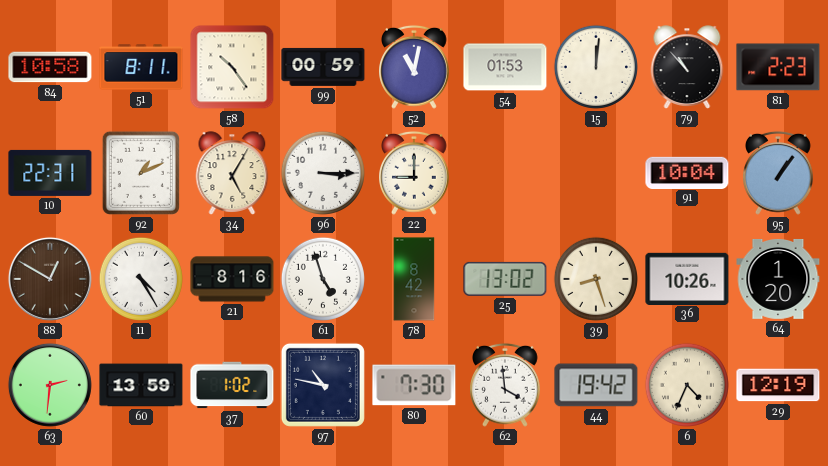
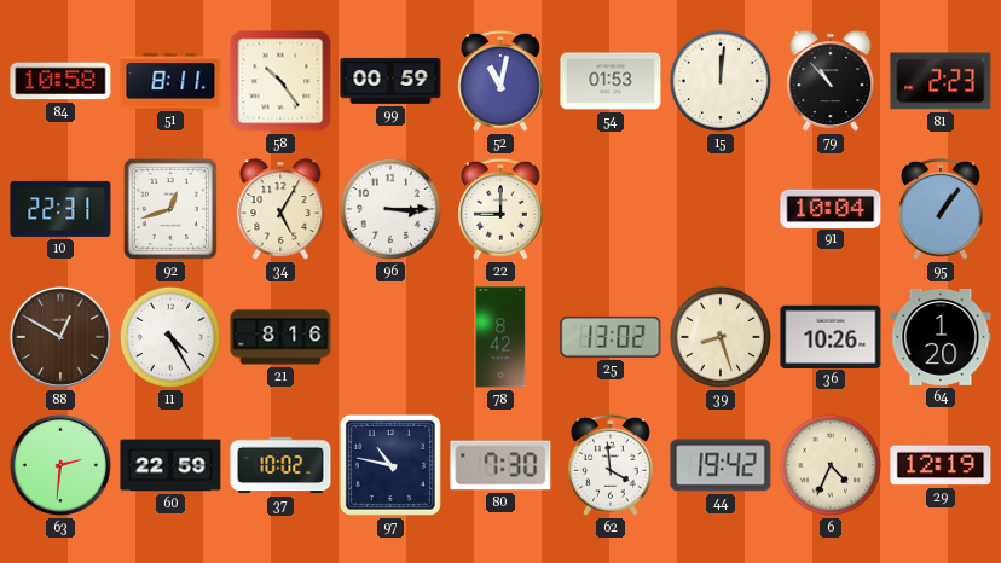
92: 1:11 -> 12:42 (170, 209)
61: 4:57 -> none (323, 279)
60: 13:59 -> 22:59 (170, 465)
37: 1:02 -> 10:02 (280, 465)
